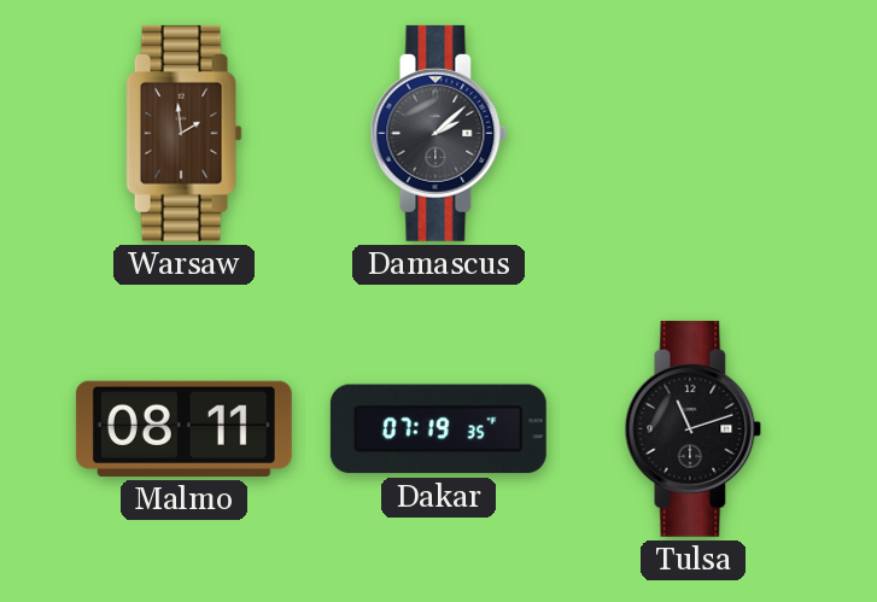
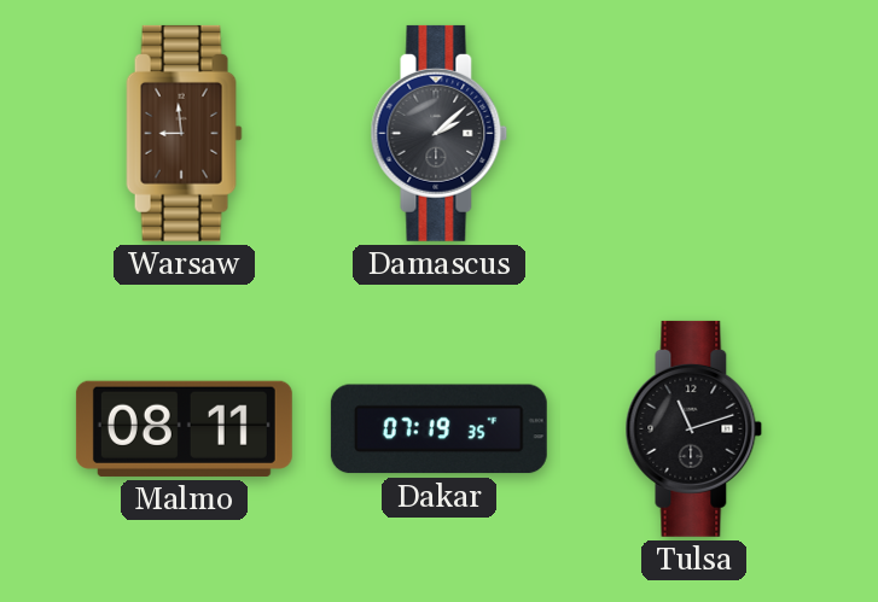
Warsaw: 1:59 -> 8:59 (185, 133)
